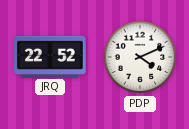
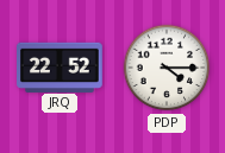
PDP: 4:11 -> 4:15 (167, 68)
